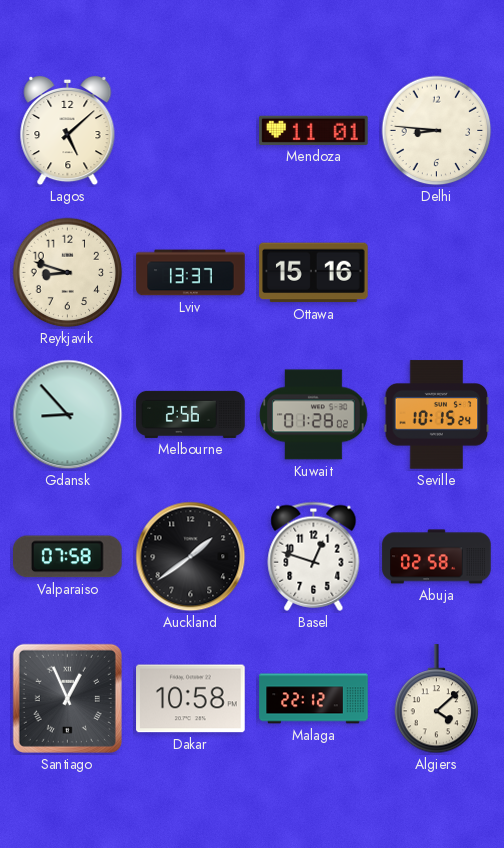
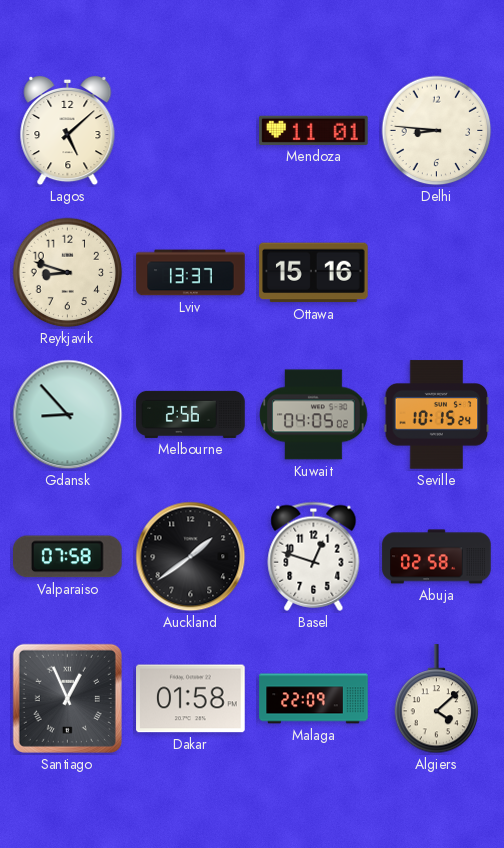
Kuwait: 01:28 -> 04:05 (314, 415)
Dakar: 10:58 -> 01:58 (191, 699)
Malaga: 22:12 -> 22:09 (314, 699)
